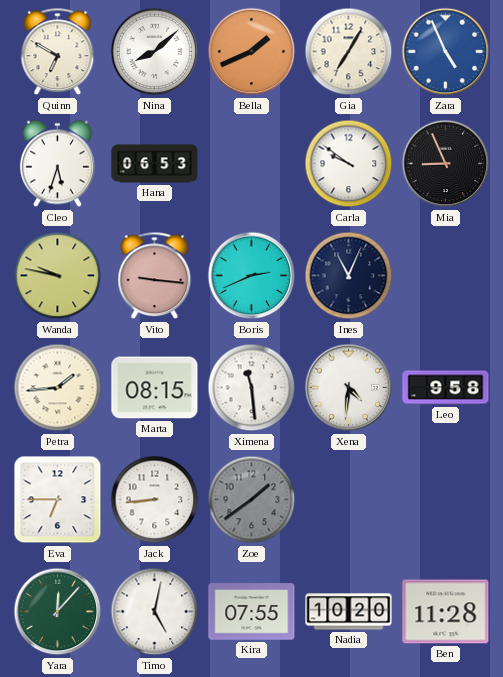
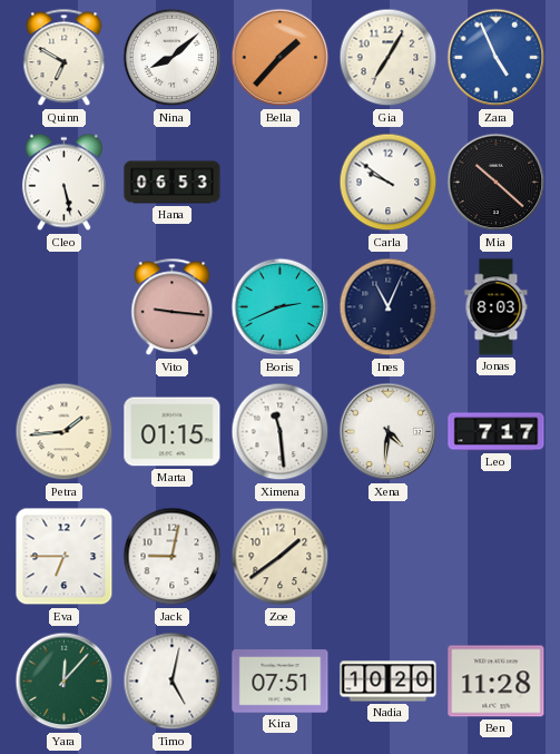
Bella: 1:41 -> 1:37 (281, 58)
Cleo: 5:33 -> 5:28 (63, 183)
Mia: 8:56 -> 10:22 (497, 183)
Wanda: 9:47 -> none (58, 276)
Jonas: none -> 8:03 (497, 307)
Marta: 08:15 -> 01:15 (173, 432)
Leo: 9:58 -> 7:17 (497, 432)
Jack: 8:44 -> 9:02 (173, 557)
Zoe dial: grey -> cream (281, 557)
Kira: 07:55 -> 07:51 (281, 682)
